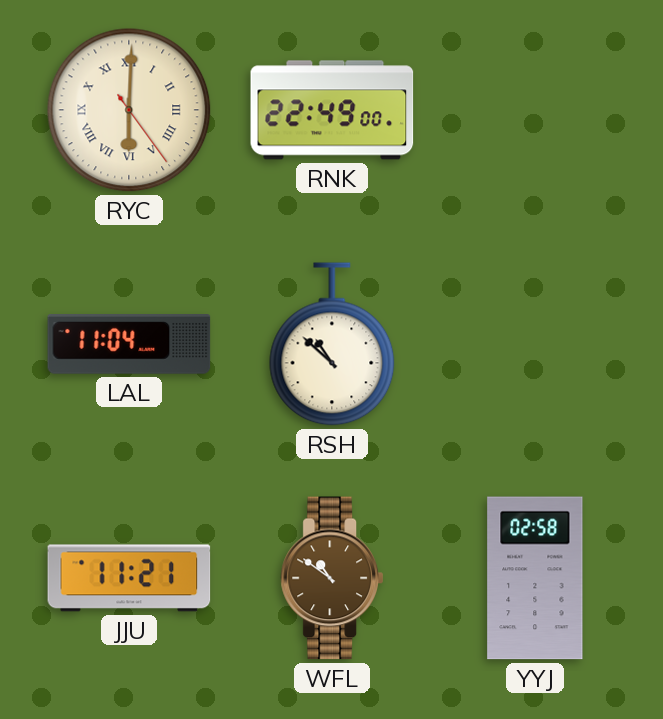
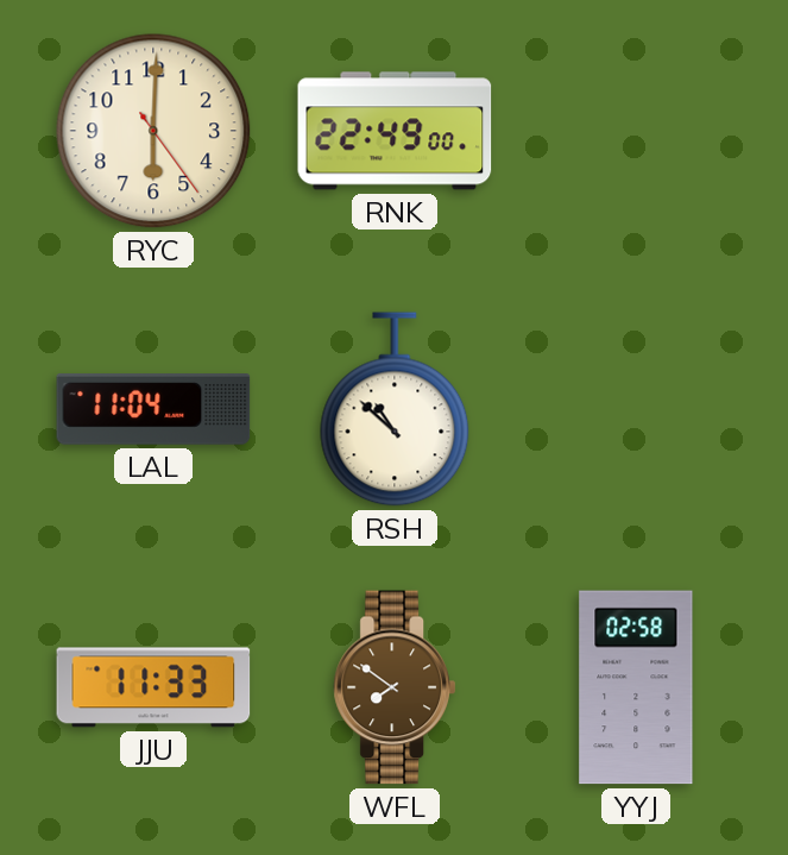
RYC numerals: Roman -> Arabic (153, 131)
JJU: 11:21 -> 11:33 (153, 687)
WFL: 10:51 -> 7:51 (395, 687)
